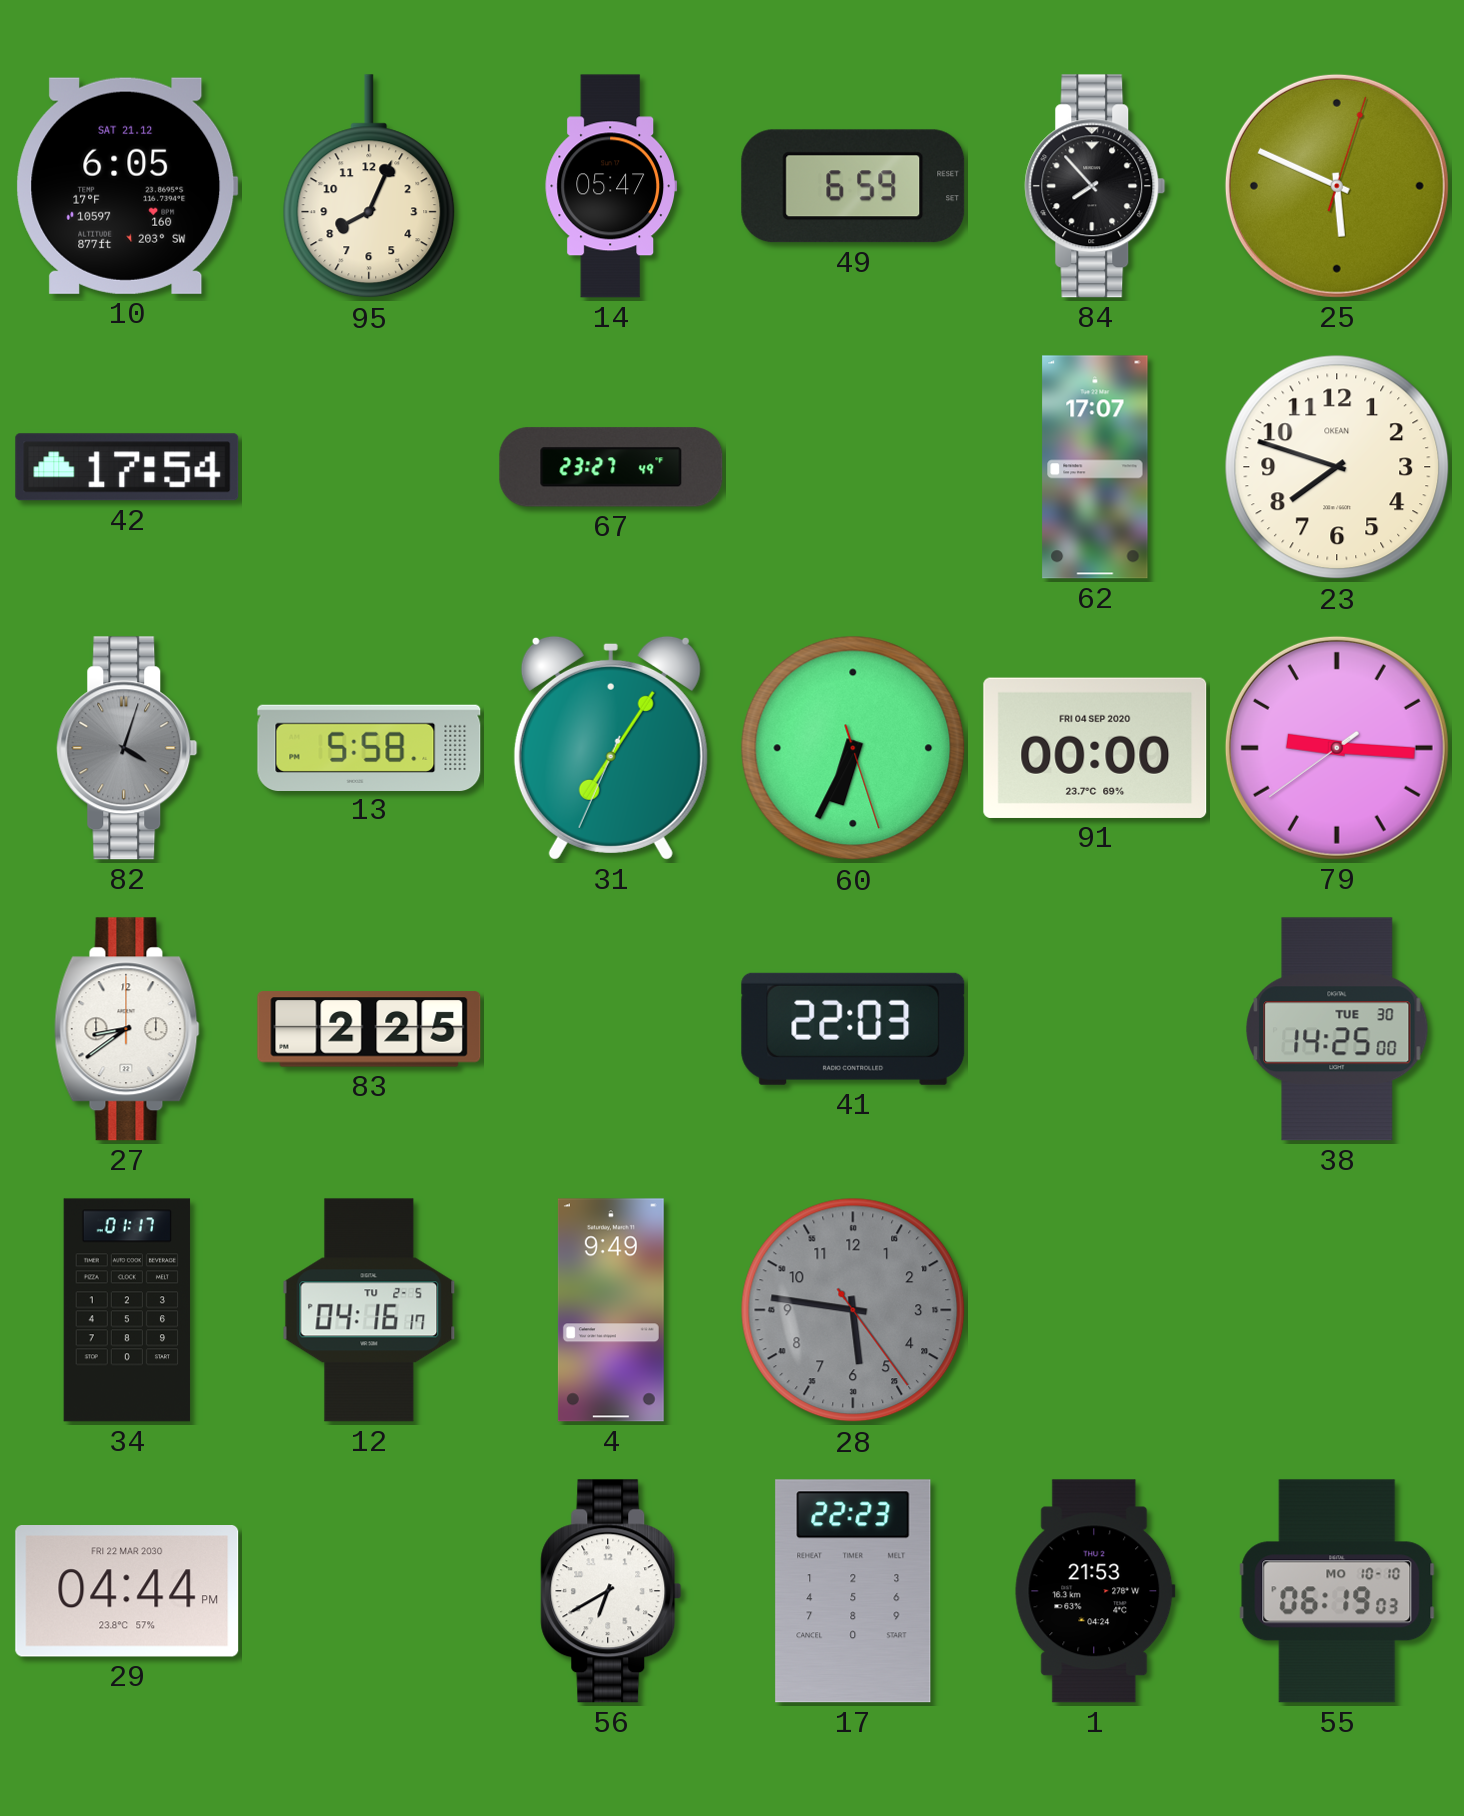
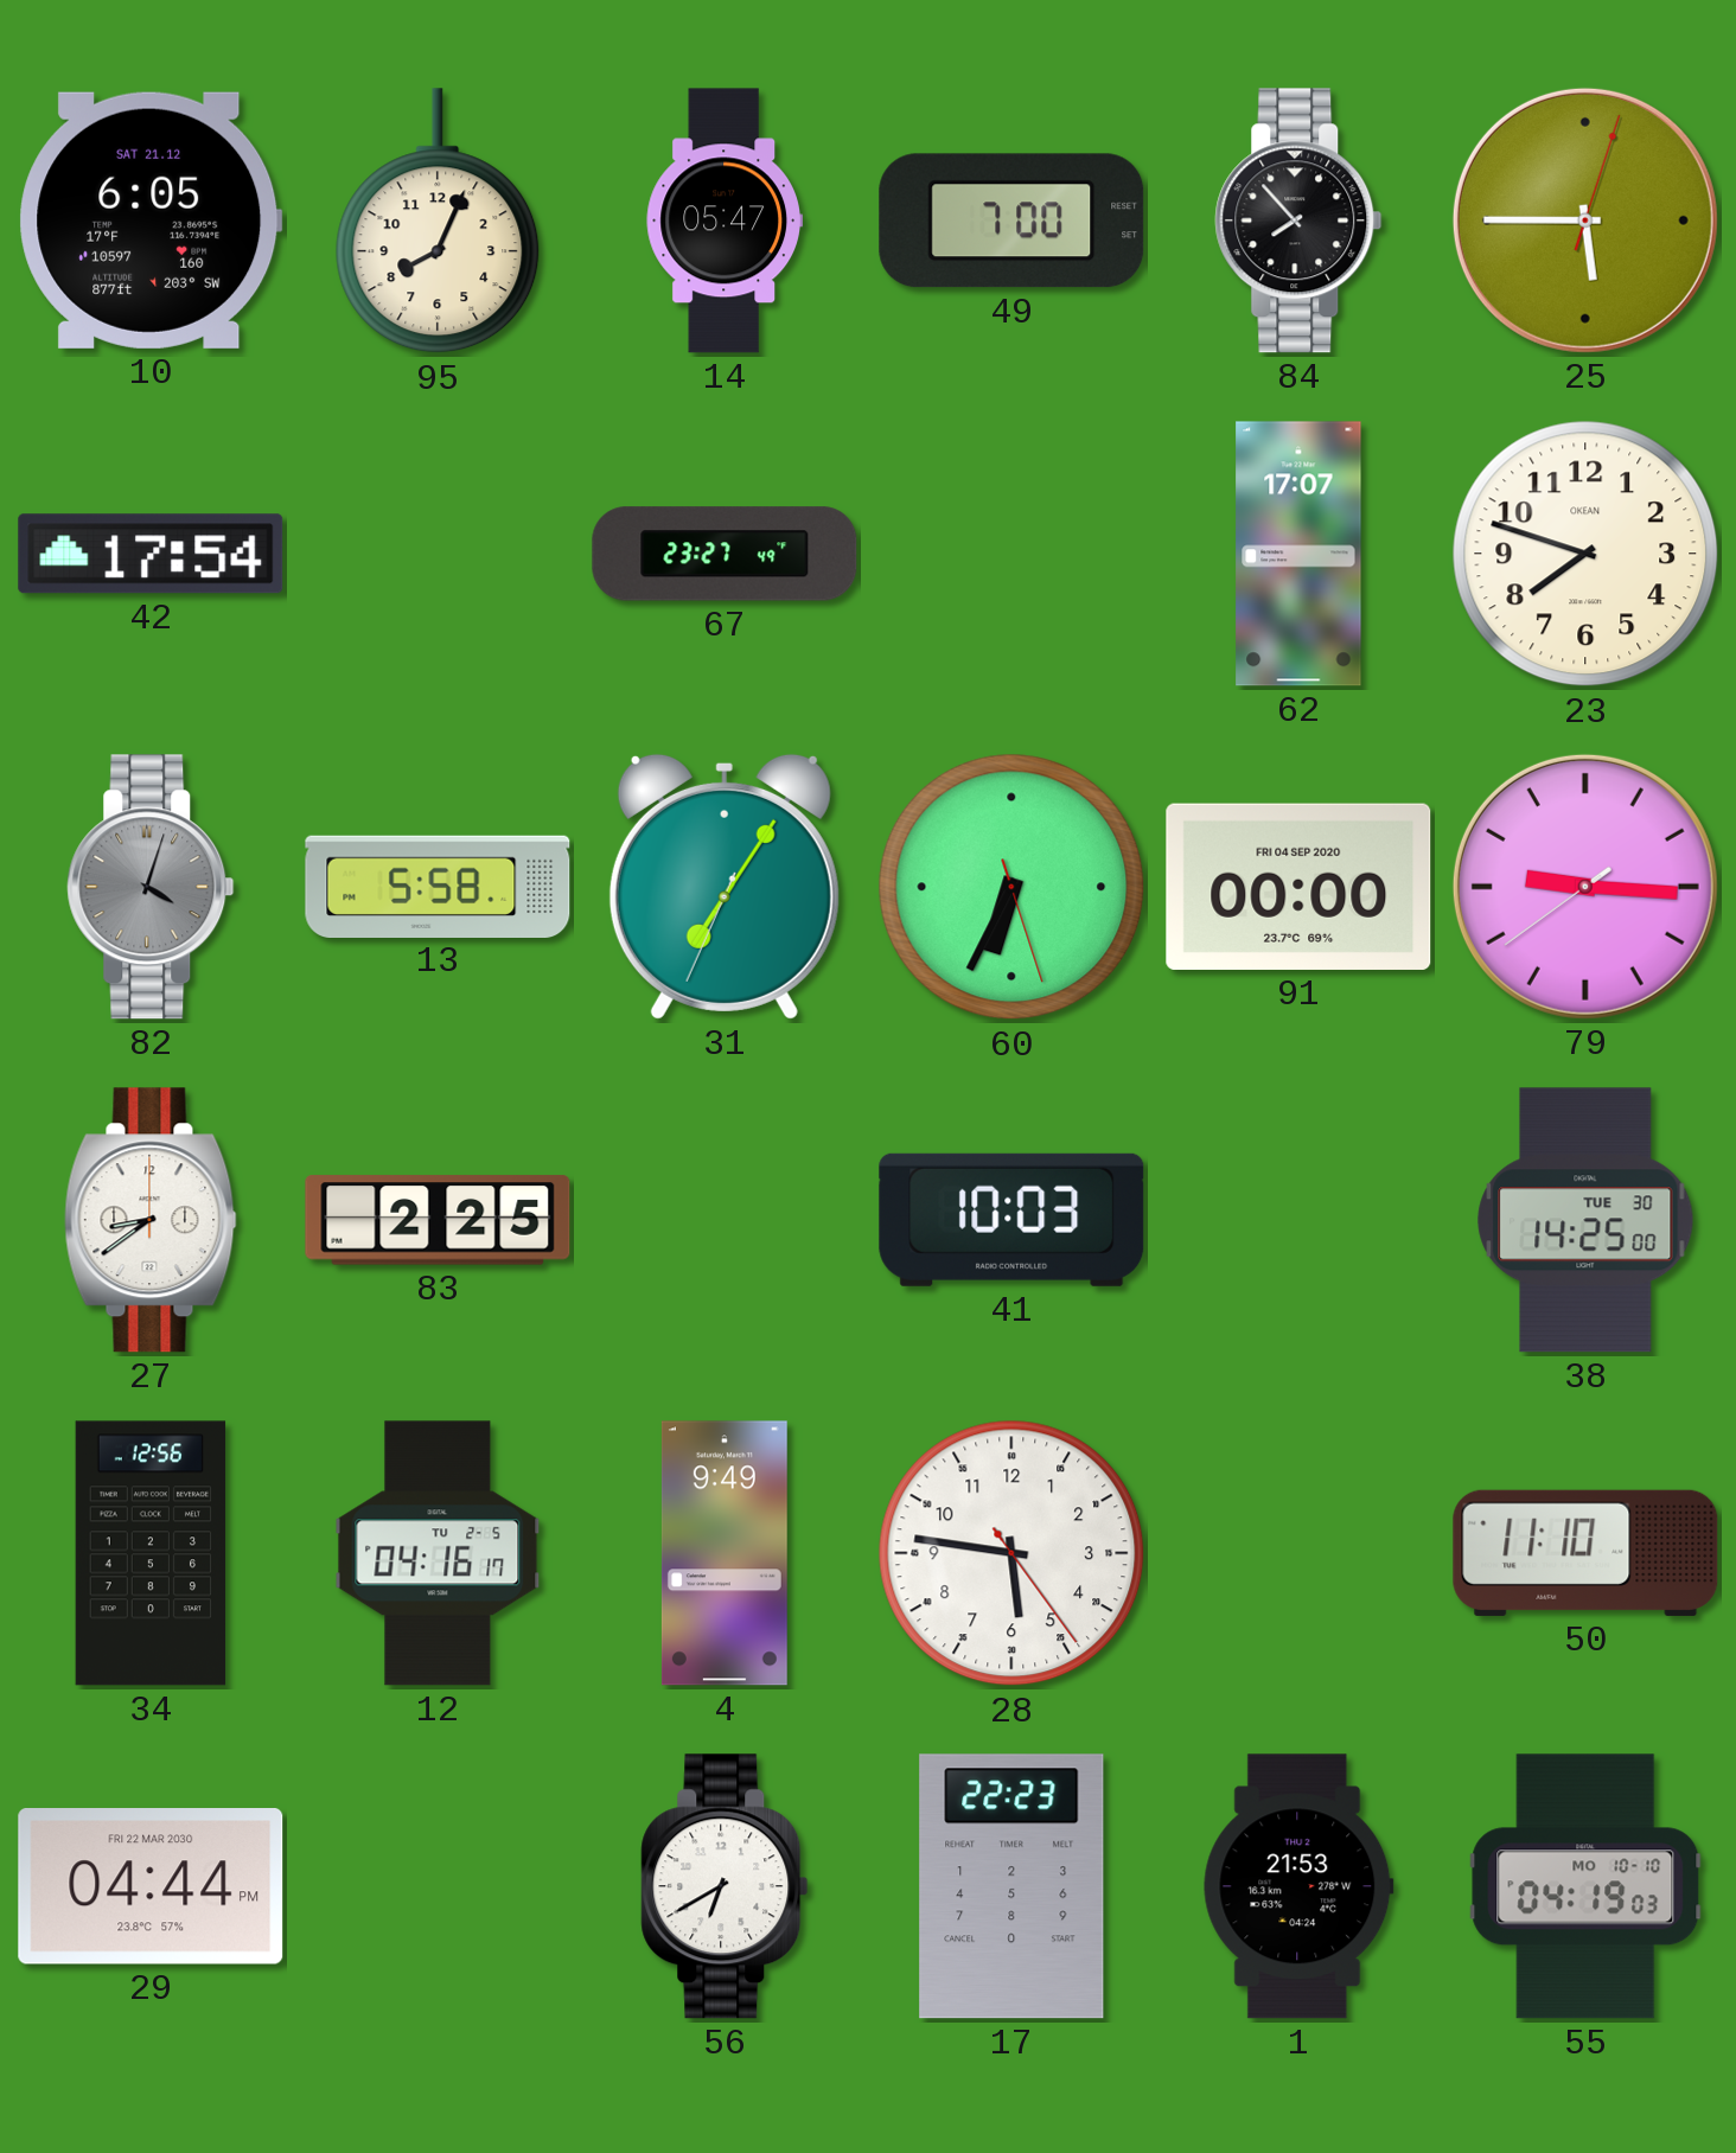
49: 6:59 -> 7:00 (1011, 221)
25: 5:49 -> 5:45 (1585, 221)
41: 22:03 -> 10:03 (1011, 1220)
34: 01:17 -> 12:56 (151, 1553)
28 dial: grey -> white (1011, 1553)
50: none -> 11:10 (1585, 1553)
55: 06:19 -> 04:19 (1585, 1886)
